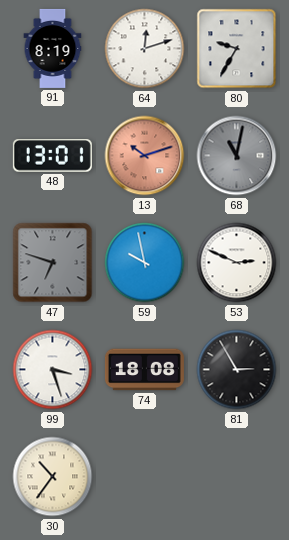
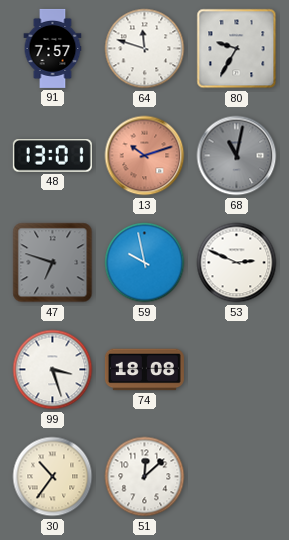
91: 8:19 -> 7:57 (53, 48)
64: 12:12 -> 11:48 (145, 49)
81: 2:55 -> none (237, 370)
51: none -> 12:08 (145, 477)
